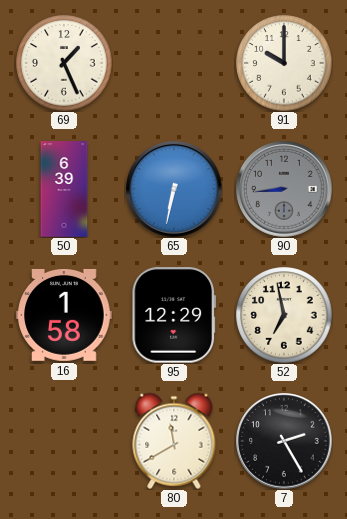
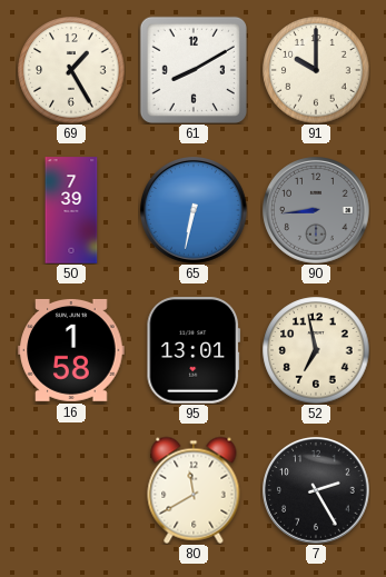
69: 1:26 -> 1:25 (71, 70)
61: none -> 8:10 (194, 70)
50: 6:39 -> 7:39 (71, 210)
95: 12:29 -> 13:01 (194, 350)
